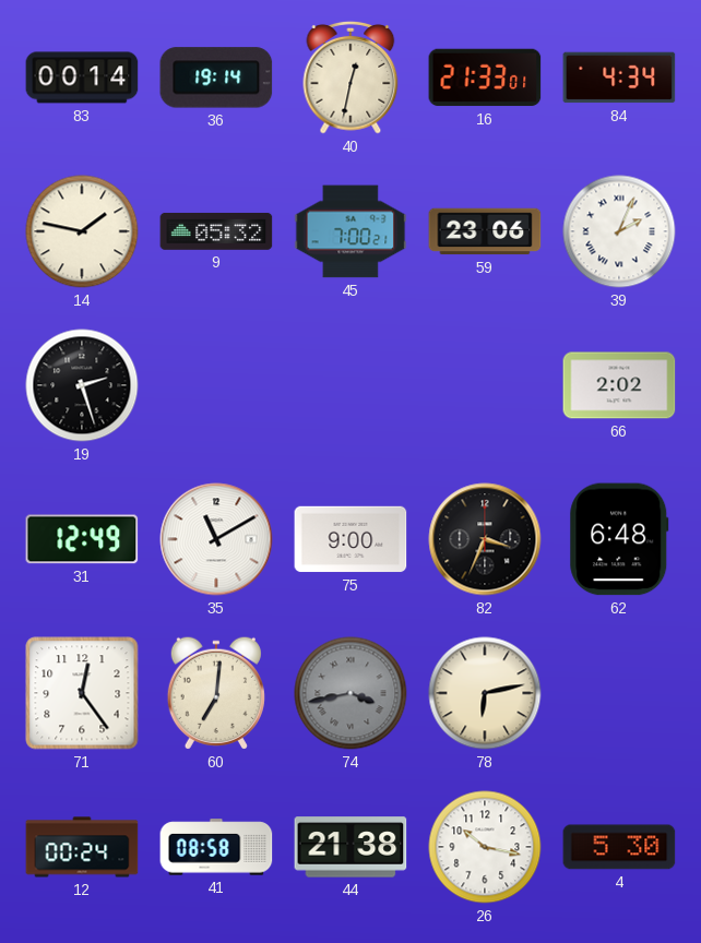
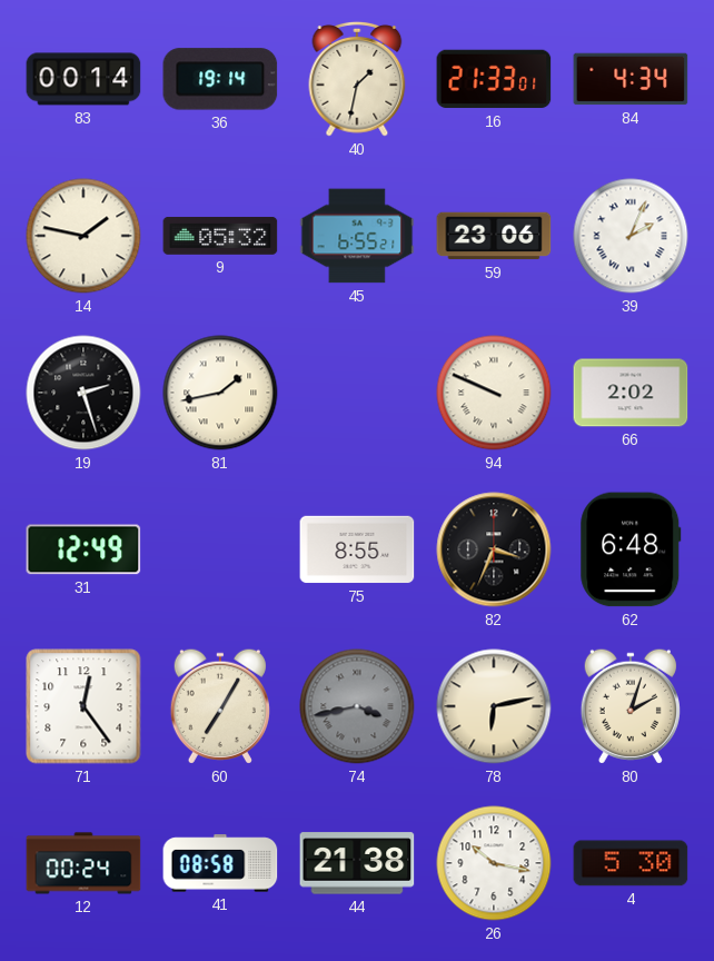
40: 12:32 -> 1:32 (357, 79)
45: 7:00 -> 6:55 (357, 236)
81: none -> 1:43 (220, 393)
94: none -> 9:49 (494, 393)
35: 11:10 -> none (216, 539)
75: 9:00 -> 8:55 (357, 549)
60: 7:01 -> 7:05 (220, 706)
80: none -> 2:03 (631, 706)
